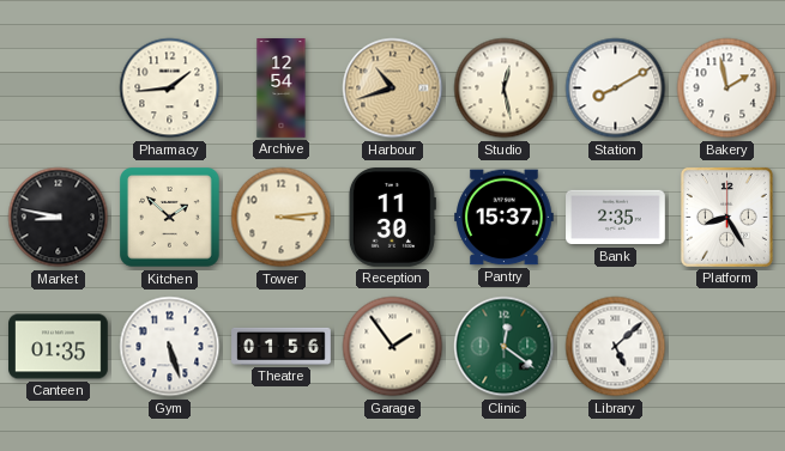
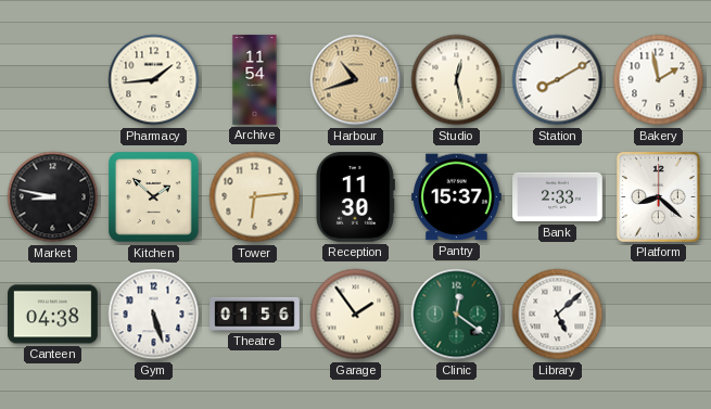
Archive: 12:54 -> 11:54 (255, 80)
Tower: 3:14 -> 6:14 (255, 197)
Bank: 2:35 -> 2:33 (558, 197)
Platform: 8:25 -> 8:22 (658, 196)
Canteen: 01:35 -> 04:38 (53, 315)
